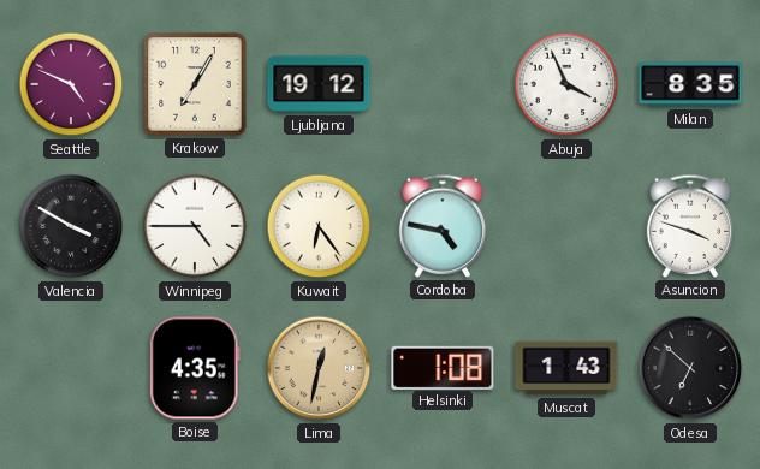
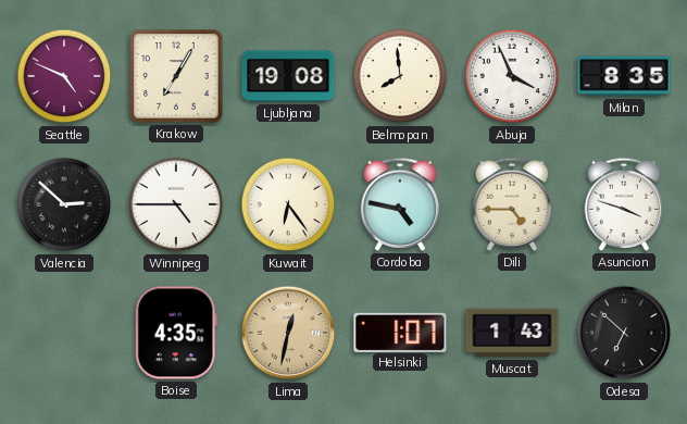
Ljubljana: 19:12 -> 19:08 (288, 76)
Belmopan: none -> 7:59 (400, 76)
Valencia: 3:50 -> 2:52 (64, 204)
Dili: none -> 4:45 (512, 204)
Helsinki: 1:08 -> 1:07 (400, 332)
